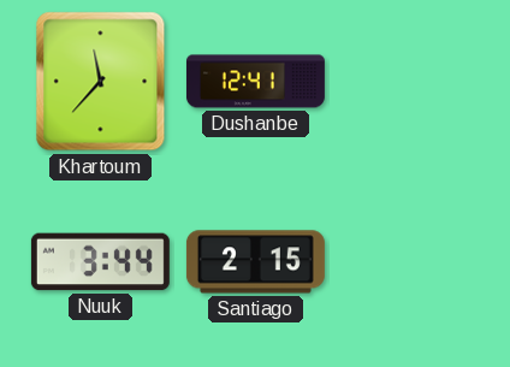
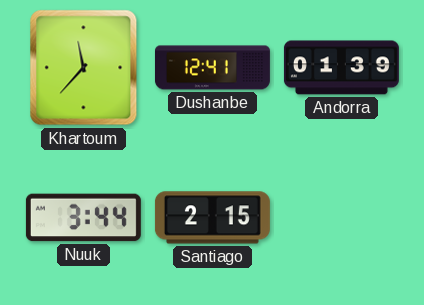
Andorra: none -> 01:39 (341, 68)
